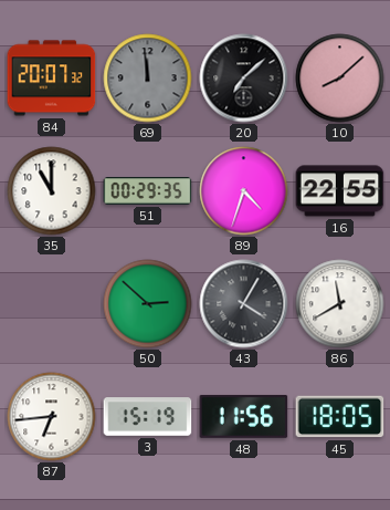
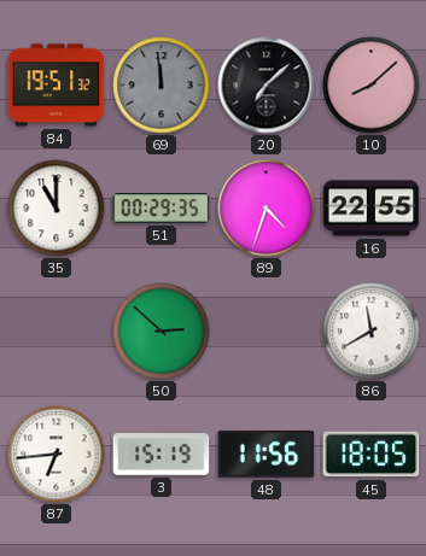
84: 20:07 -> 19:51 (57, 86)
43: 4:05 -> none (244, 304)
